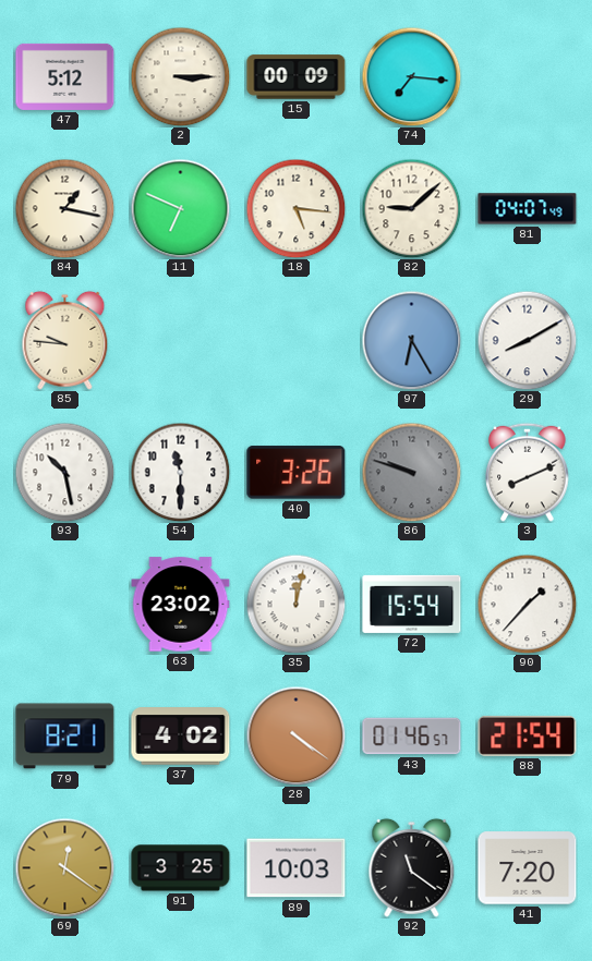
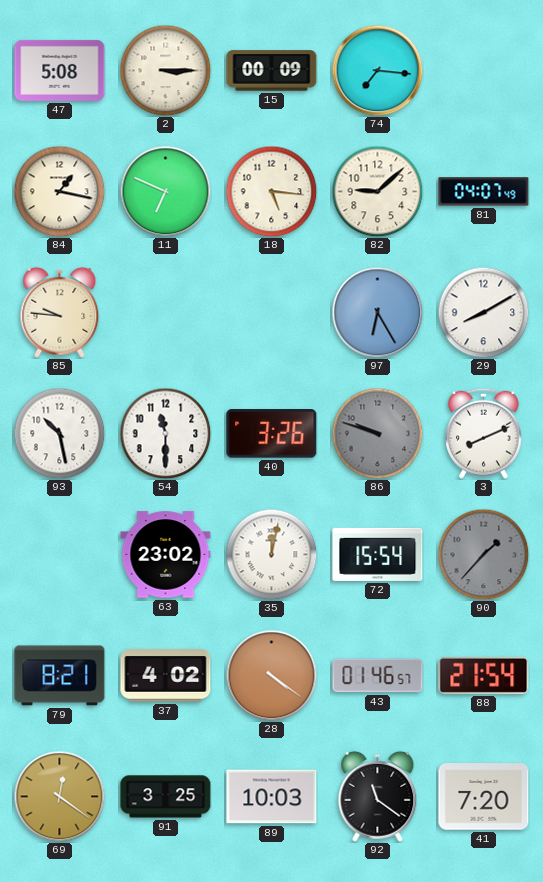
47: 5:12 -> 5:08 (60, 70)
90 dial: white -> grey (483, 554)
